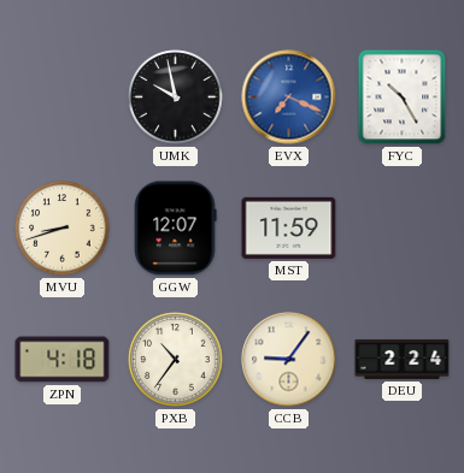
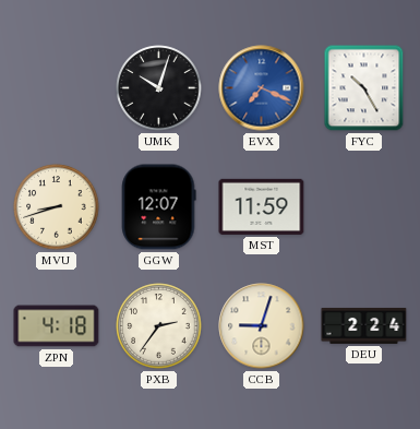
UMK: 9:58 -> 10:03 (159, 88)
PXB: 10:36 -> 2:36 (159, 326)
CCB: 9:06 -> 9:03 (262, 326)
